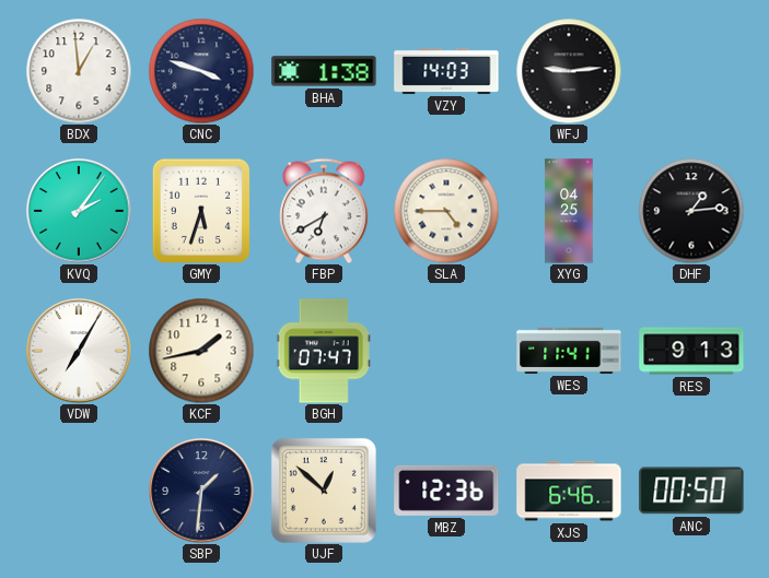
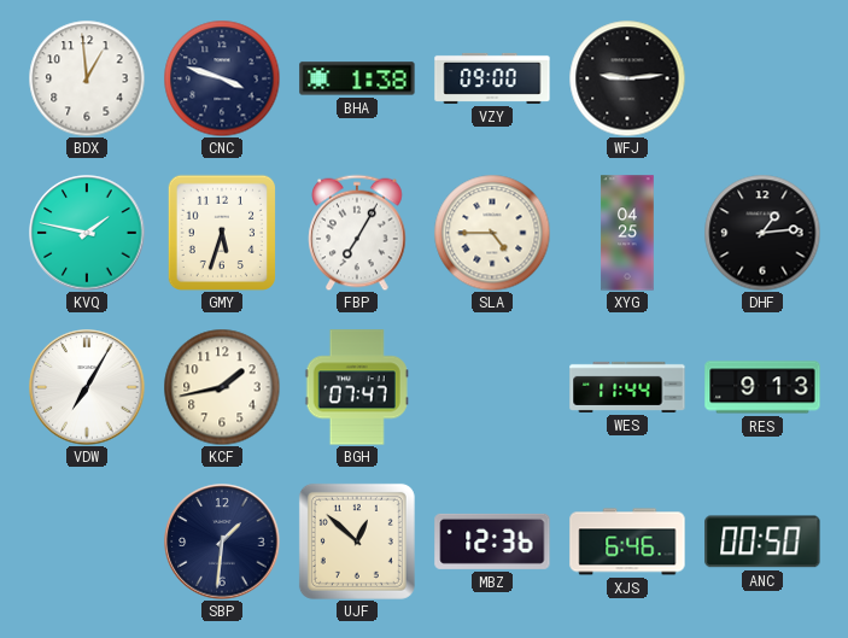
VZY: 14:03 -> 09:00 (492, 78)
KVQ: 2:06 -> 1:47 (87, 233)
FBP: 6:40 -> 7:05 (357, 233)
WES: 11:41 -> 11:44 (627, 387)
